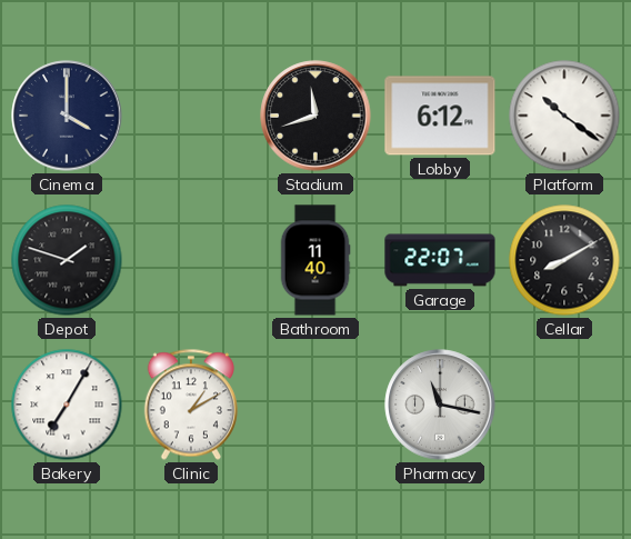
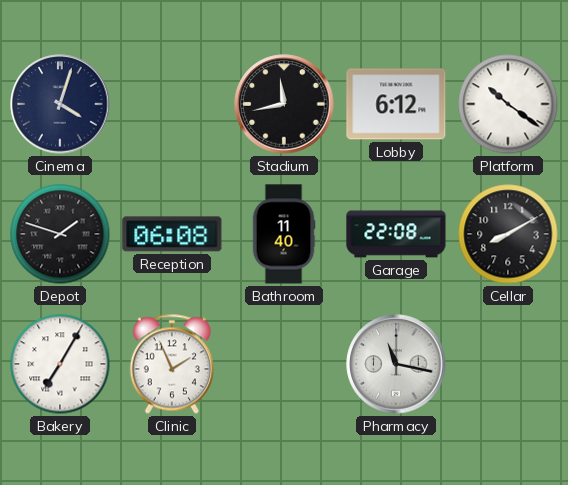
Cinema: 4:00 -> 4:03 (60, 104)
Stadium: 11:42 -> 11:43 (284, 104)
Reception: none -> 06:08 (172, 234)
Garage: 22:07 -> 22:08 (396, 234)
Clinic: 1:10 -> 1:56 (172, 364)
